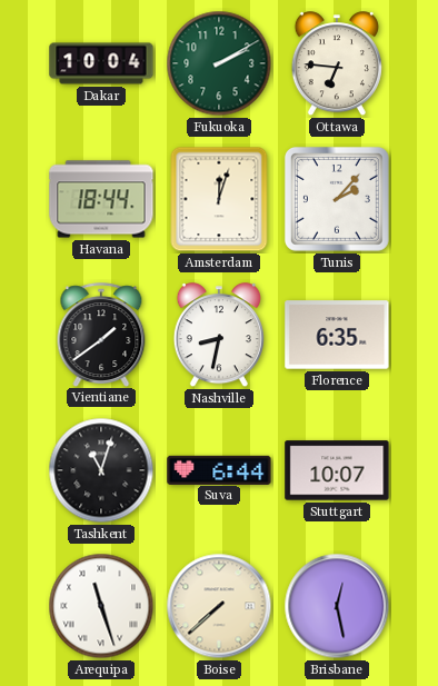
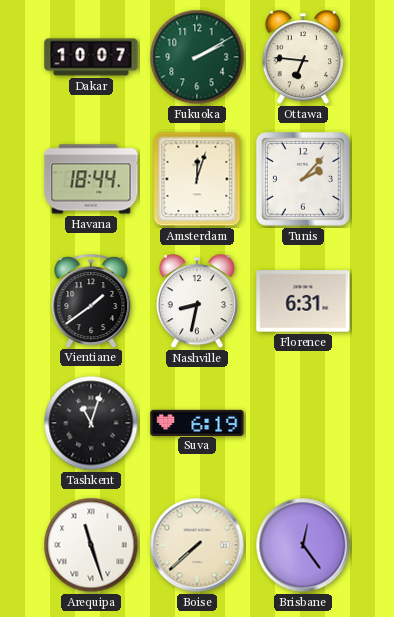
Dakar: 10:04 -> 10:07 (91, 57)
Florence: 6:35 -> 6:31 (303, 301)
Suva: 6:44 -> 6:19 (197, 422)
Stuttgart: 10:07 -> none (337, 470)
Brisbane: 12:28 -> 12:24 (303, 545)
